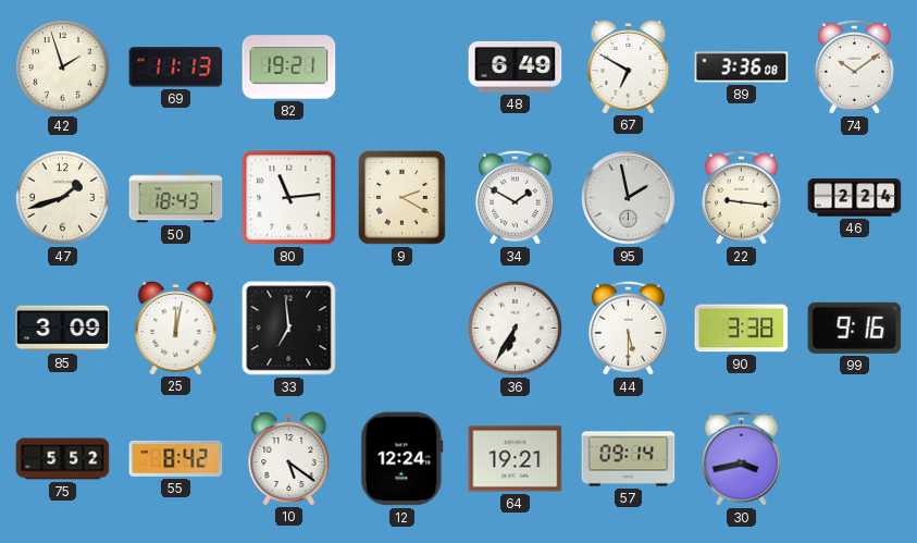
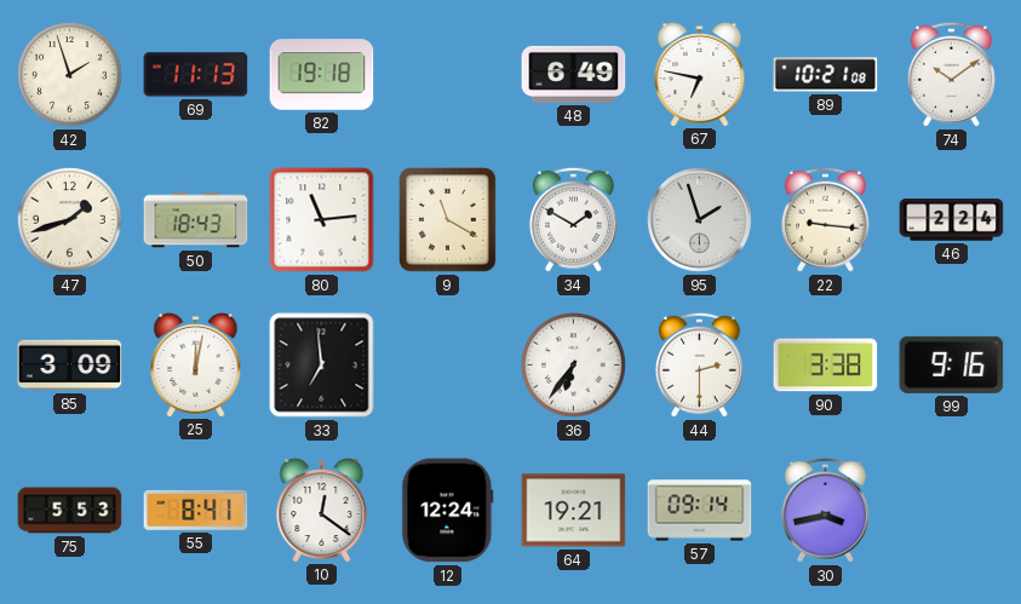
82: 19:21 -> 19:18 (322, 75)
67: 6:50 -> 6:47 (700, 75)
89: 3:36 -> 10:21 (826, 75)
9: 2:20 -> 11:20 (448, 220)
95: 1:58 -> 1:57 (700, 220)
36: 6:35 -> 6:36 (574, 366)
44: 5:30 -> 2:30 (699, 364)
75: 5:52 -> 5:53 (70, 511)
55: 8:42 -> 8:41 (196, 510)
10: 5:21 -> 12:21 (322, 511)
